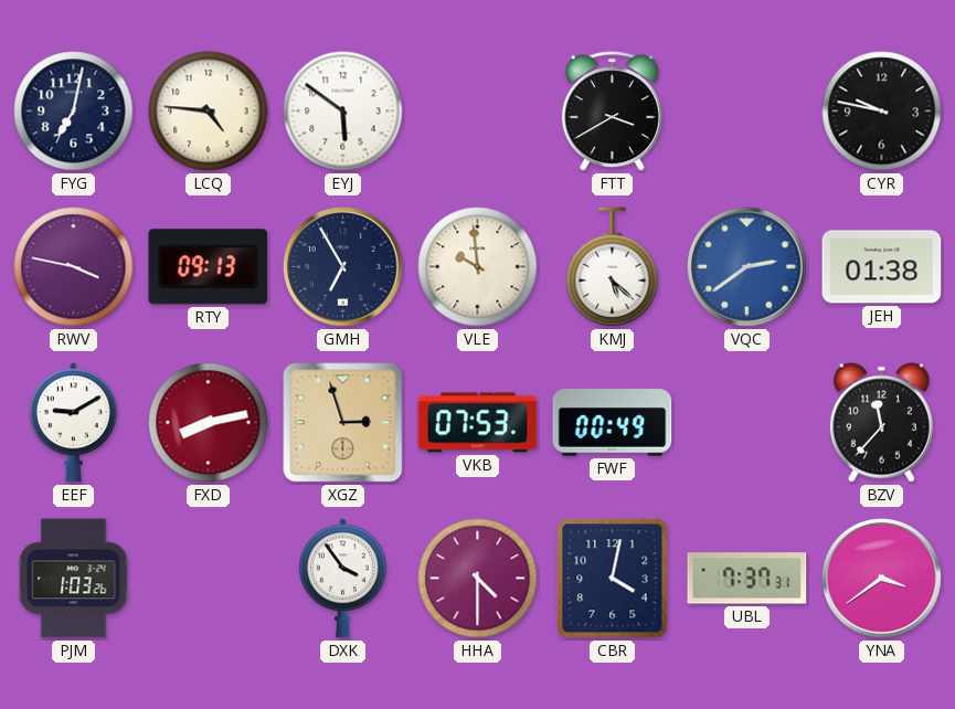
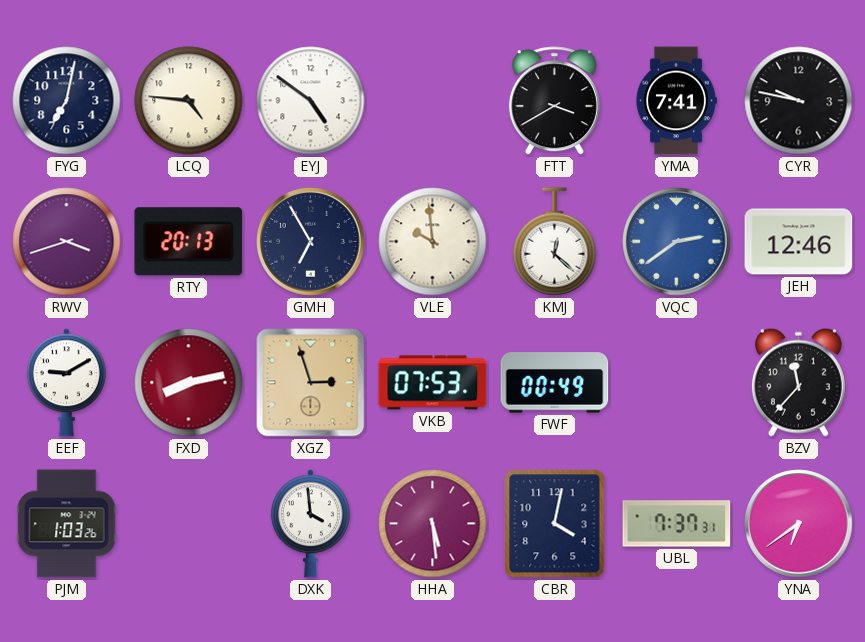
EYJ: 5:51 -> 4:51 (311, 101)
YMA: none -> 7:41 (676, 101)
RWV: 3:47 -> 3:42 (67, 242)
RTY: 09:13 -> 20:13 (189, 242)
KMJ: 5:22 -> 12:22 (555, 242)
JEH: 01:38 -> 12:46 (799, 242)
DXK: 3:54 -> 3:59 (310, 524)
HHA: 4:30 -> 5:29 (433, 524)
YNA: 3:39 -> 6:39 (799, 524)
